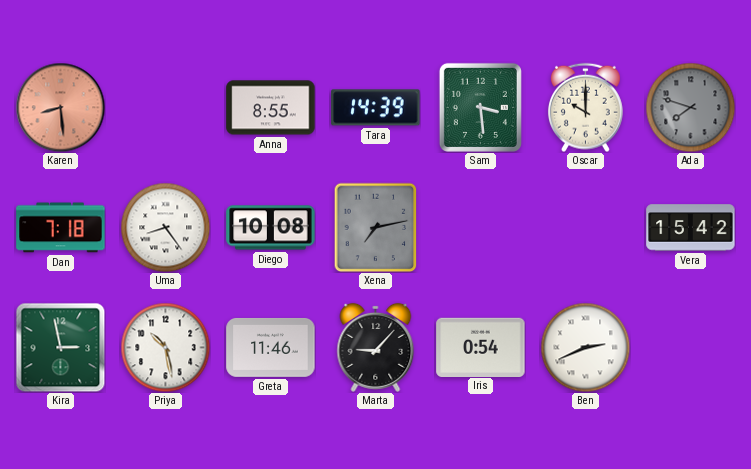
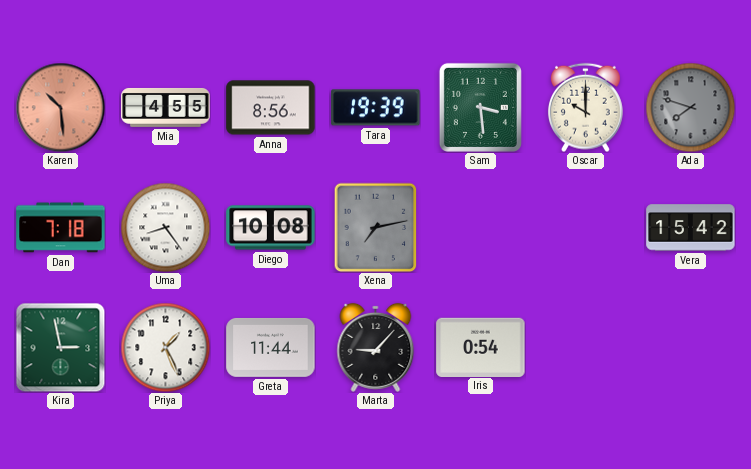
Karen: 8:29 -> 10:29 (60, 107)
Mia: none -> 4:55 (166, 107)
Anna: 8:55 -> 8:56 (271, 108)
Tara: 14:39 -> 19:39 (376, 108)
Priya: 10:28 -> 1:26 (165, 347)
Greta: 11:46 -> 11:44 (271, 347)
Ben: 2:41 -> none (585, 347)
